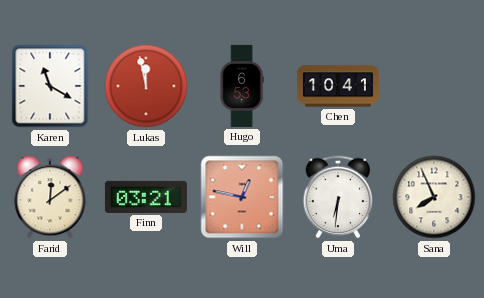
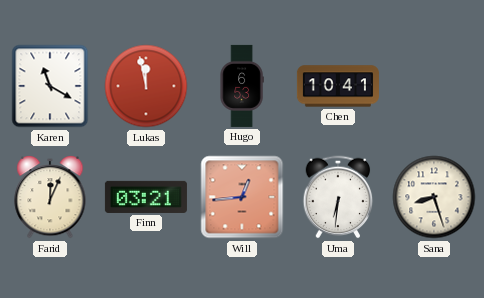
Farid: 12:09 -> 12:04 (50, 198)
Will: 12:47 -> 12:44 (242, 197)
Sana: 7:56 -> 8:27 (434, 197)
